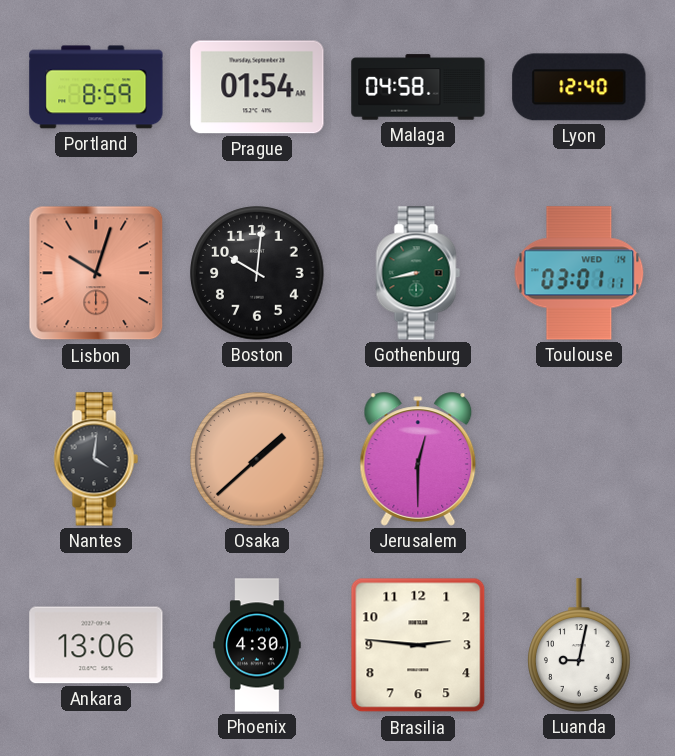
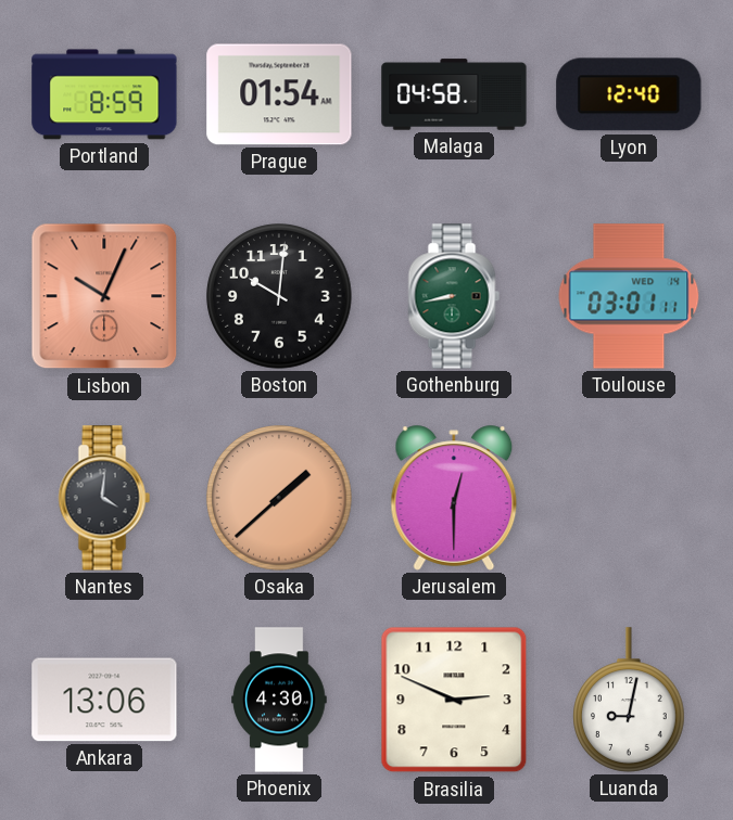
Lisbon: 10:03 -> 10:04 (104, 296)
Brasilia: 2:46 -> 2:49 (454, 700)
